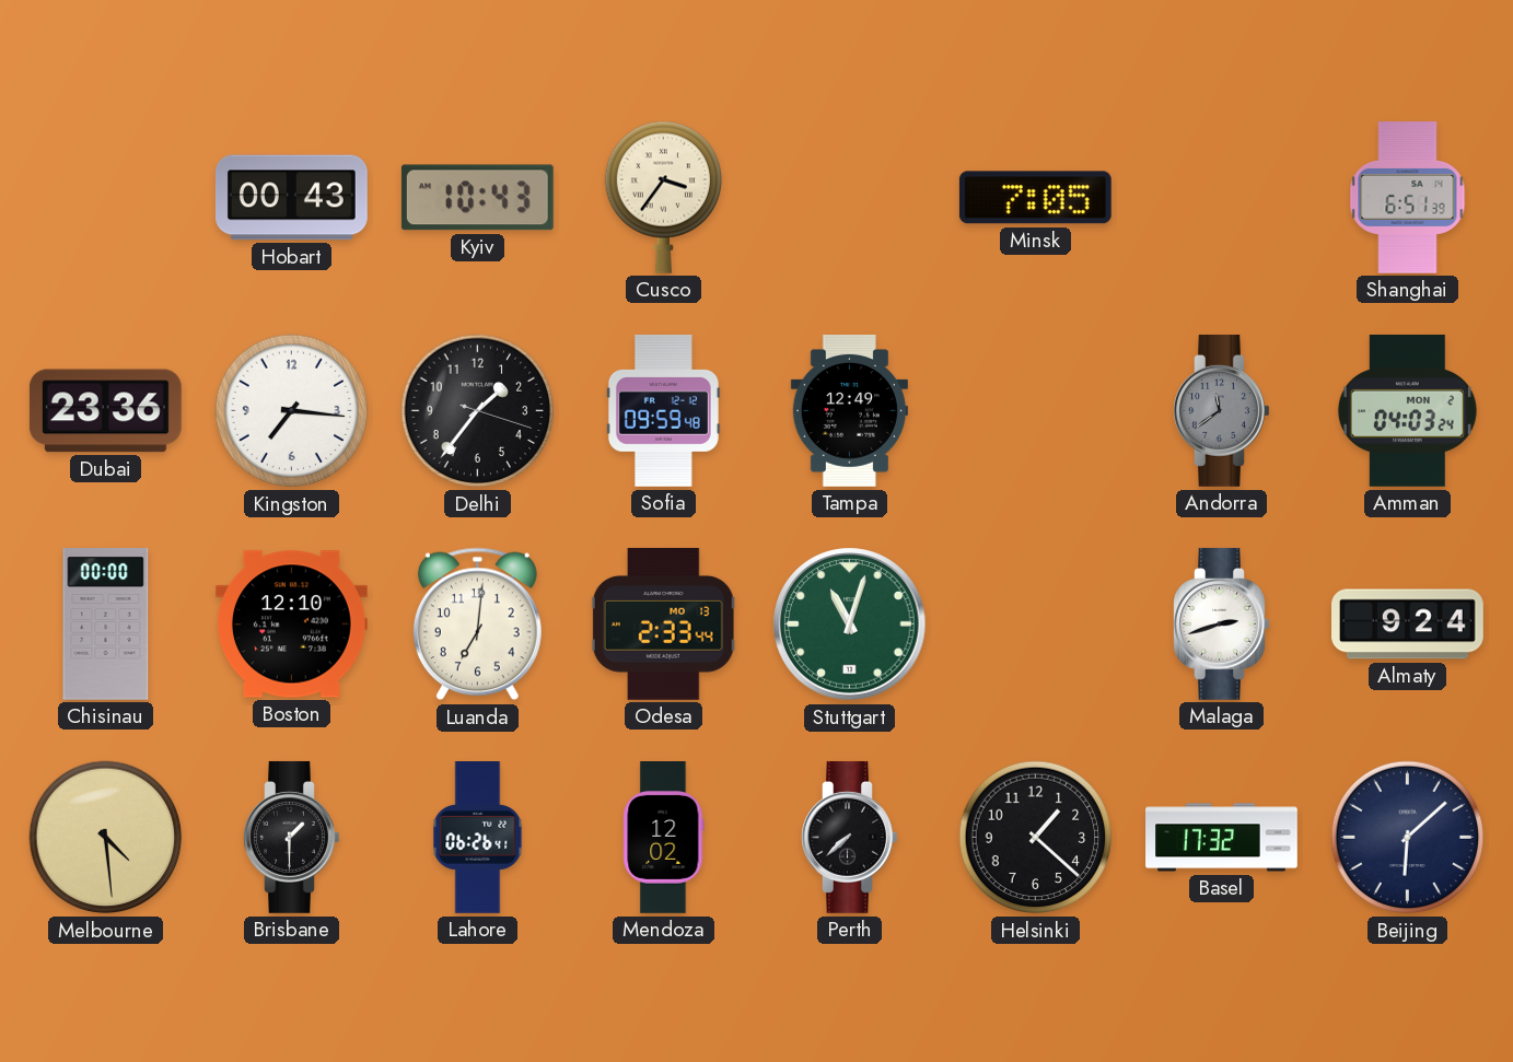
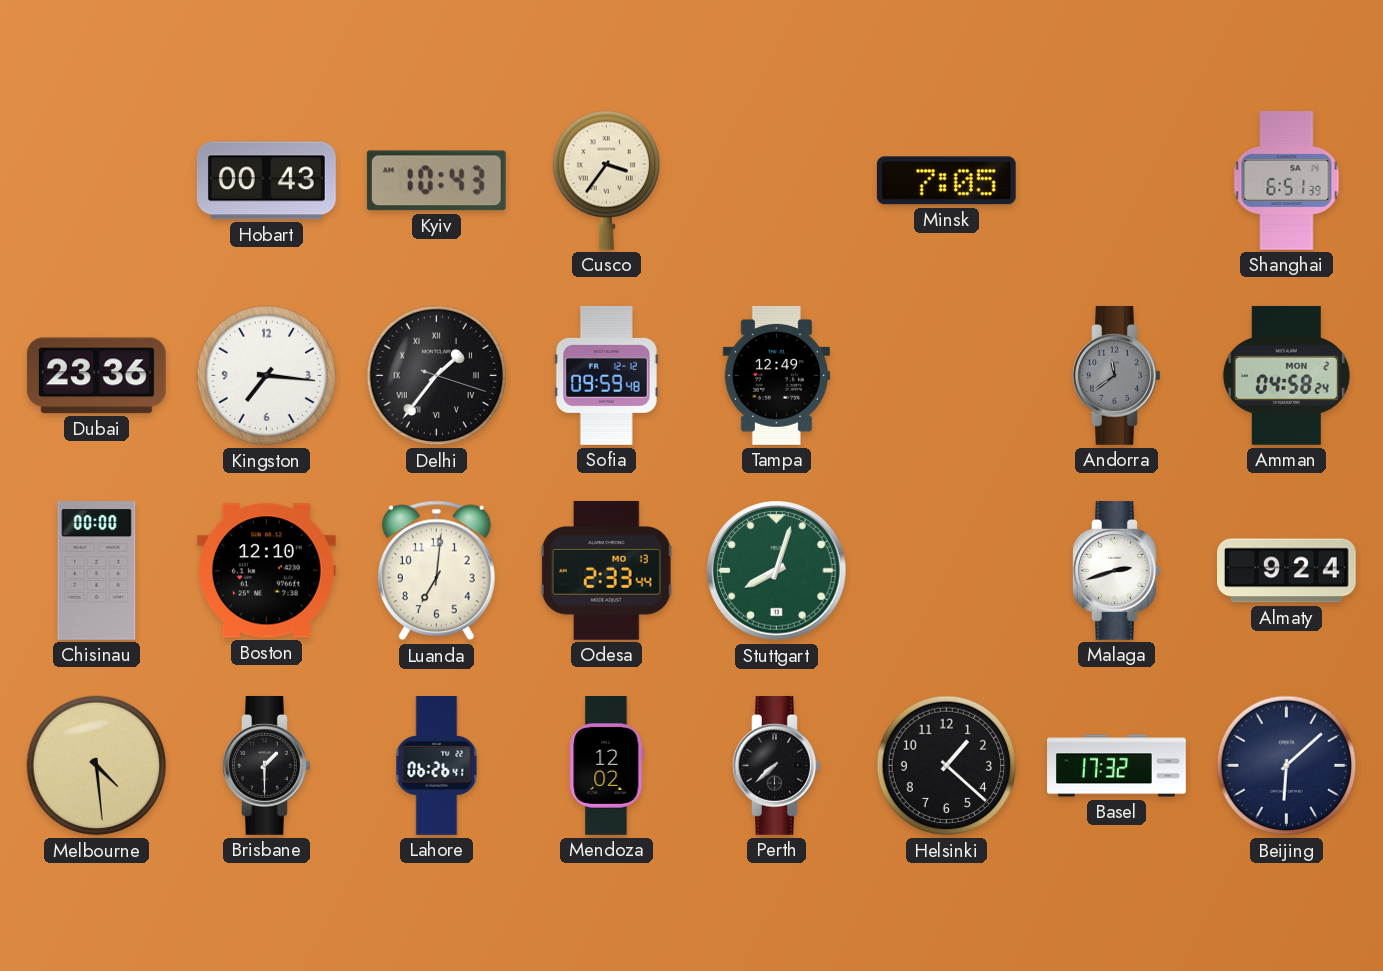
Delhi numerals: Arabic -> Roman (437, 376)
Amman: 04:03 -> 04:58 (1286, 375)
Stuttgart: 11:03 -> 8:03 (777, 571)
